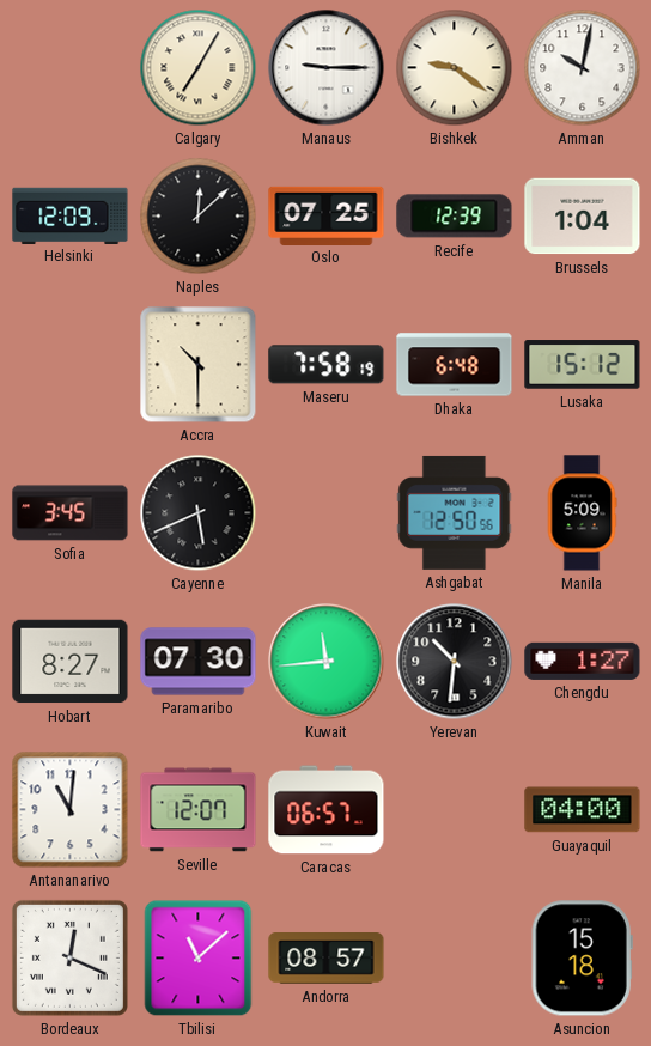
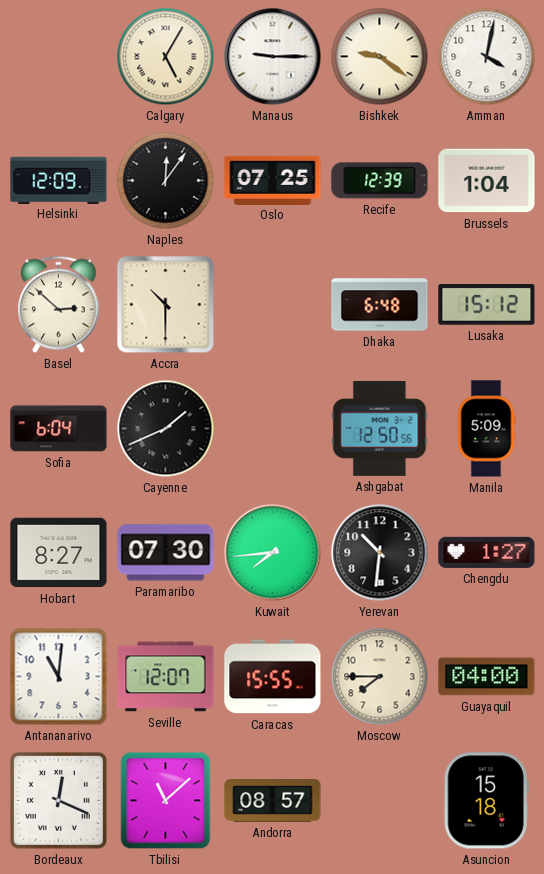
Calgary: 7:05 -> 5:05 (166, 57)
Amman: 10:02 -> 4:02 (487, 57)
Naples: 12:08 -> 12:06 (166, 181)
Basel: none -> 2:52 (59, 305)
Maseru: 7:58 -> none (327, 365)
Sofia: 3:45 -> 6:04 (59, 429)
Cayenne: 5:41 -> 1:41 (166, 429)
Kuwait: 11:44 -> 7:44 (273, 553)
Caracas: 06:57 -> 15:55 (273, 677)
Moscow: none -> 7:45 (380, 677)
